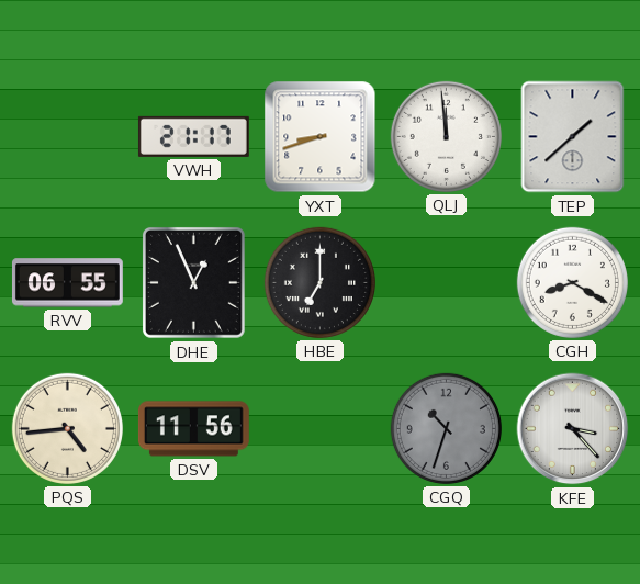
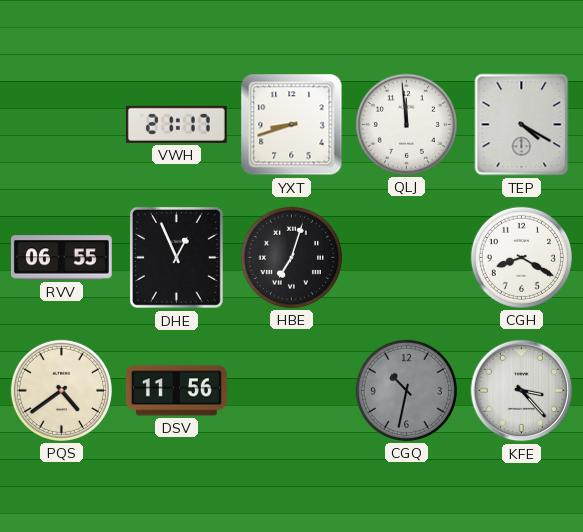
TEP: 1:38 -> 4:20 (522, 125)
HBE: 7:00 -> 7:03 (291, 257)
PQS: 4:44 -> 4:39 (61, 390)
CGQ: 10:33 -> 10:32 (406, 390)
